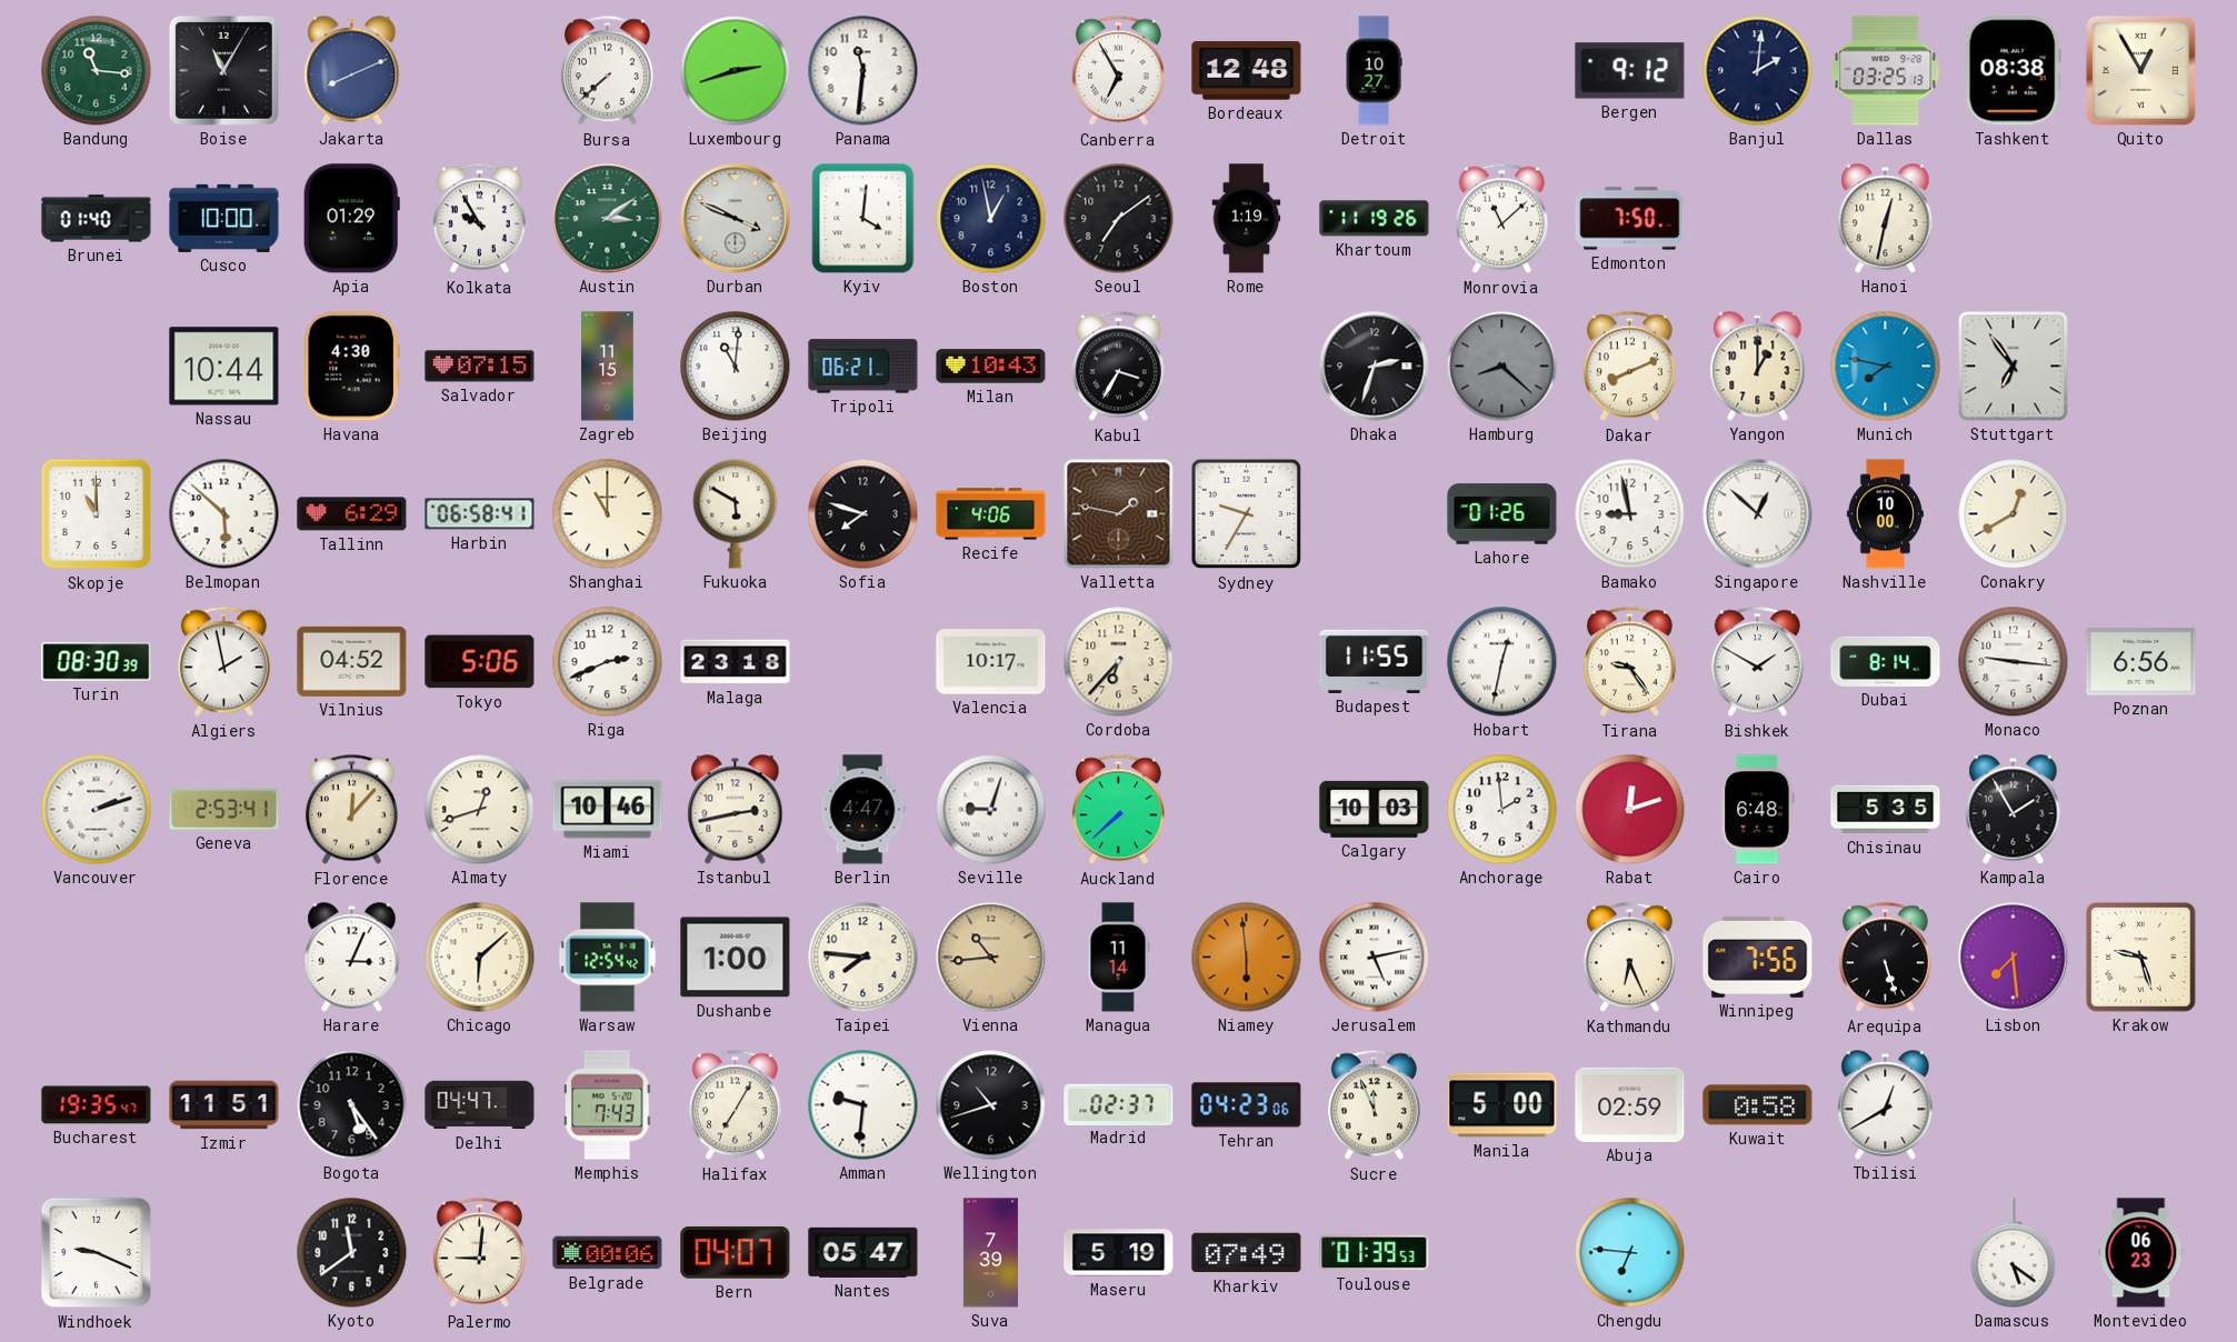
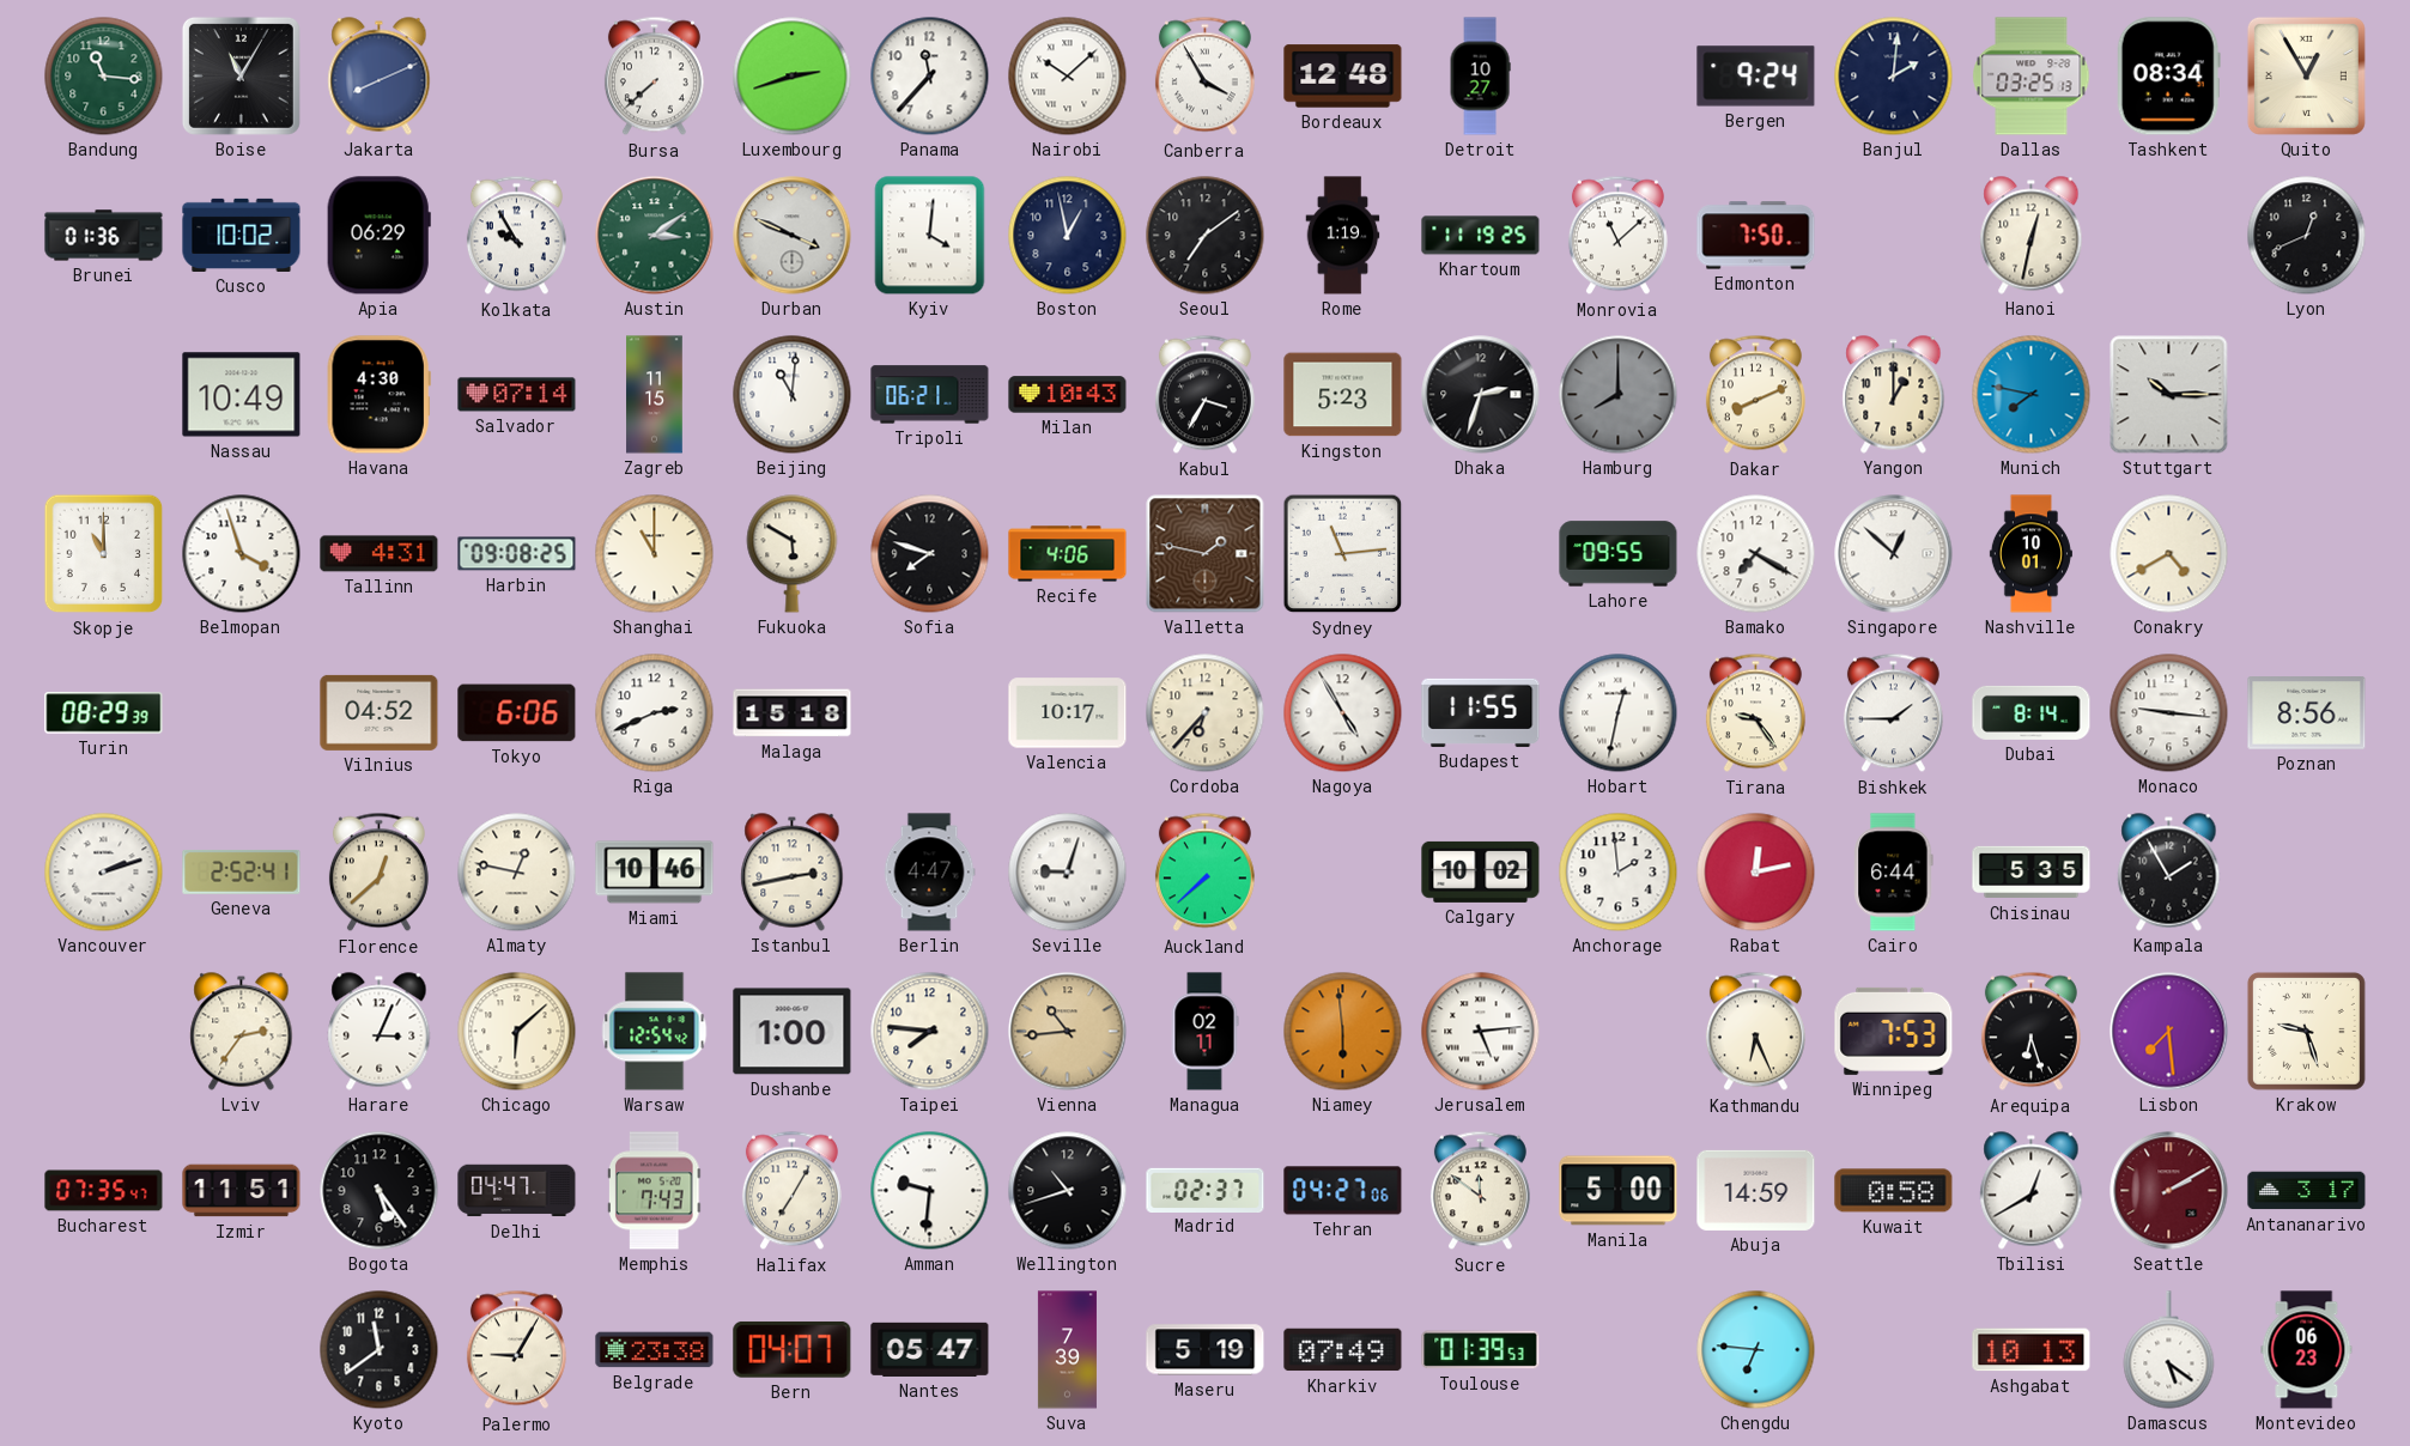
Panama: 11:31 -> 11:37 (930, 77)
Nairobi: none -> 10:08 (1068, 77)
Canberra: 6:55 -> 3:55 (1204, 77)
Bergen: 9:12 -> 9:24 (1756, 77)
Tashkent: 08:38 -> 08:34 (2168, 77)
Brunei: 01:40 -> 01:36 (104, 236)
Cusco: 10:00 -> 10:02 (242, 235)
Apia: 01:29 -> 06:29 (378, 236)
Khartoum: 11:19:26 -> 11:19:25 (1481, 236)
Lyon: none -> 12:41 (2307, 236)
Nassau: 10:44 -> 10:49 (242, 395)
Salvador: 07:15 -> 07:14 (517, 395)
Kingston: none -> 5:23 (1343, 395)
Hamburg: 8:22 -> 8:00 (1619, 395)
Stuttgart: 6:54 -> 10:15 (2169, 395)
Belmopan: 5:52 -> 3:57 (242, 554)
Tallinn: 6:29 -> 4:31 (380, 554)
Harbin: 06:58 -> 09:08 (517, 554)
Sydney: 9:35 -> 11:14 (1343, 554)
Lahore: 01:26 -> 09:55 (1619, 554)
Bamako: 8:58 -> 7:20 (1756, 554)
Nashville: 10:00 -> 10:01 (2030, 554)
Conakry: 12:40 -> 4:40 (2169, 554)
Turin: 08:30 -> 08:29 (104, 713)
Algiers: 1:58 -> none (223, 662)
Tokyo: 5:06 -> 6:06 (517, 713)
Malaga: 23:18 -> 15:18 (793, 713)
Nagoya: none -> 4:55 (1343, 713)
Bishkek: 1:50 -> 1:45 (1893, 713)
Poznan: 6:56 -> 8:56 (2307, 713)
Geneva: 2:53 -> 2:52 (242, 871)
Florence: 12:07 -> 12:38 (378, 873)
Almaty: 12:42 -> 12:47 (517, 873)
Calgary: 10:03 -> 10:02 (1481, 871)
Rabat: 12:12 -> 12:13 (1756, 873)
Cairo: 6:48 -> 6:44 (1894, 873)
Lviv: none -> 2:36 (242, 1032)
Managua: 11:14 -> 02:11 (1204, 1032)
Jerusalem: 5:13 -> 5:14 (1481, 1032)
Winnipeg: 7:56 -> 7:53 (1894, 1031)
Arequipa: 5:27 -> 6:27 (2030, 1032)
Bucharest: 19:35 -> 07:35 (104, 1191)
Tehran: 04:23 -> 04:27 (1343, 1191)
Sucre: 11:56 -> 11:51 (1480, 1191)
Abuja: 02:59 -> 14:59 (1756, 1190)
Seattle: none -> 2:10 (2169, 1191)
Antananarivo: none -> 3:17 (2307, 1191)
Windhoek: 9:19 -> none (97, 1253)
Palermo: 9:01 -> 9:05 (516, 1350)
Belgrade: 00:06 -> 23:38 (655, 1350)
Ashgabat: none -> 10:13 (2032, 1350)
